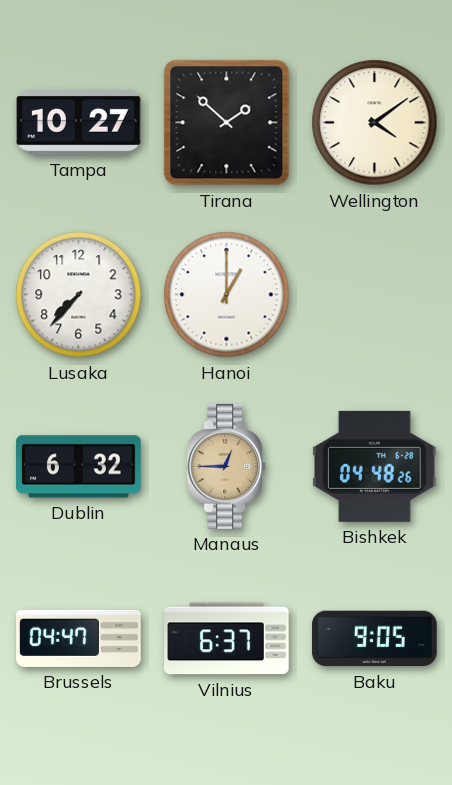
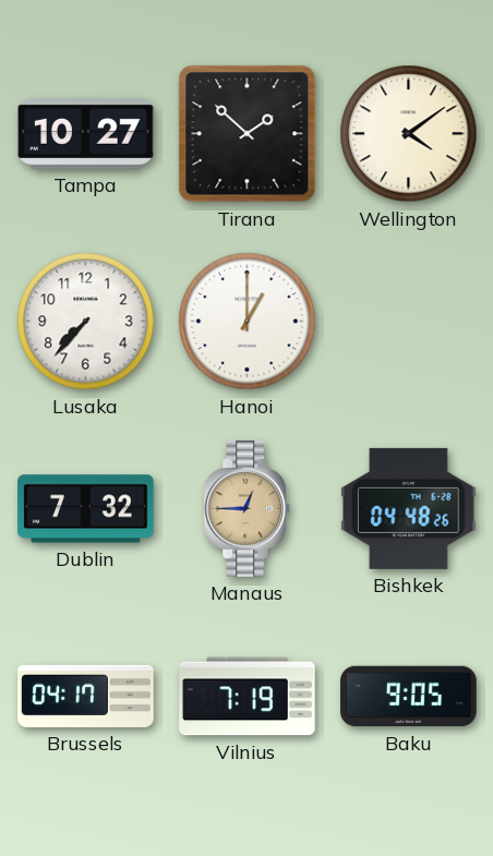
Dublin: 6:32 -> 7:32 (86, 509)
Brussels: 04:47 -> 04:17 (86, 696)
Vilnius: 6:37 -> 7:19 (248, 697)
